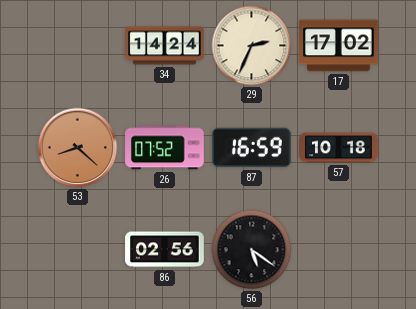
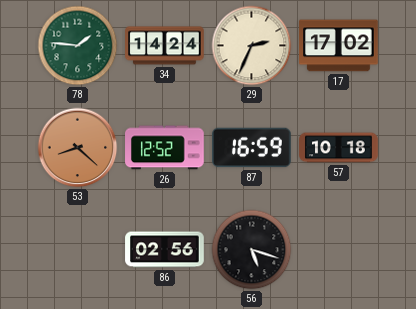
78: none -> 1:46 (78, 46)
26: 07:52 -> 12:52 (165, 148)
56: 5:21 -> 5:18 (252, 250)
